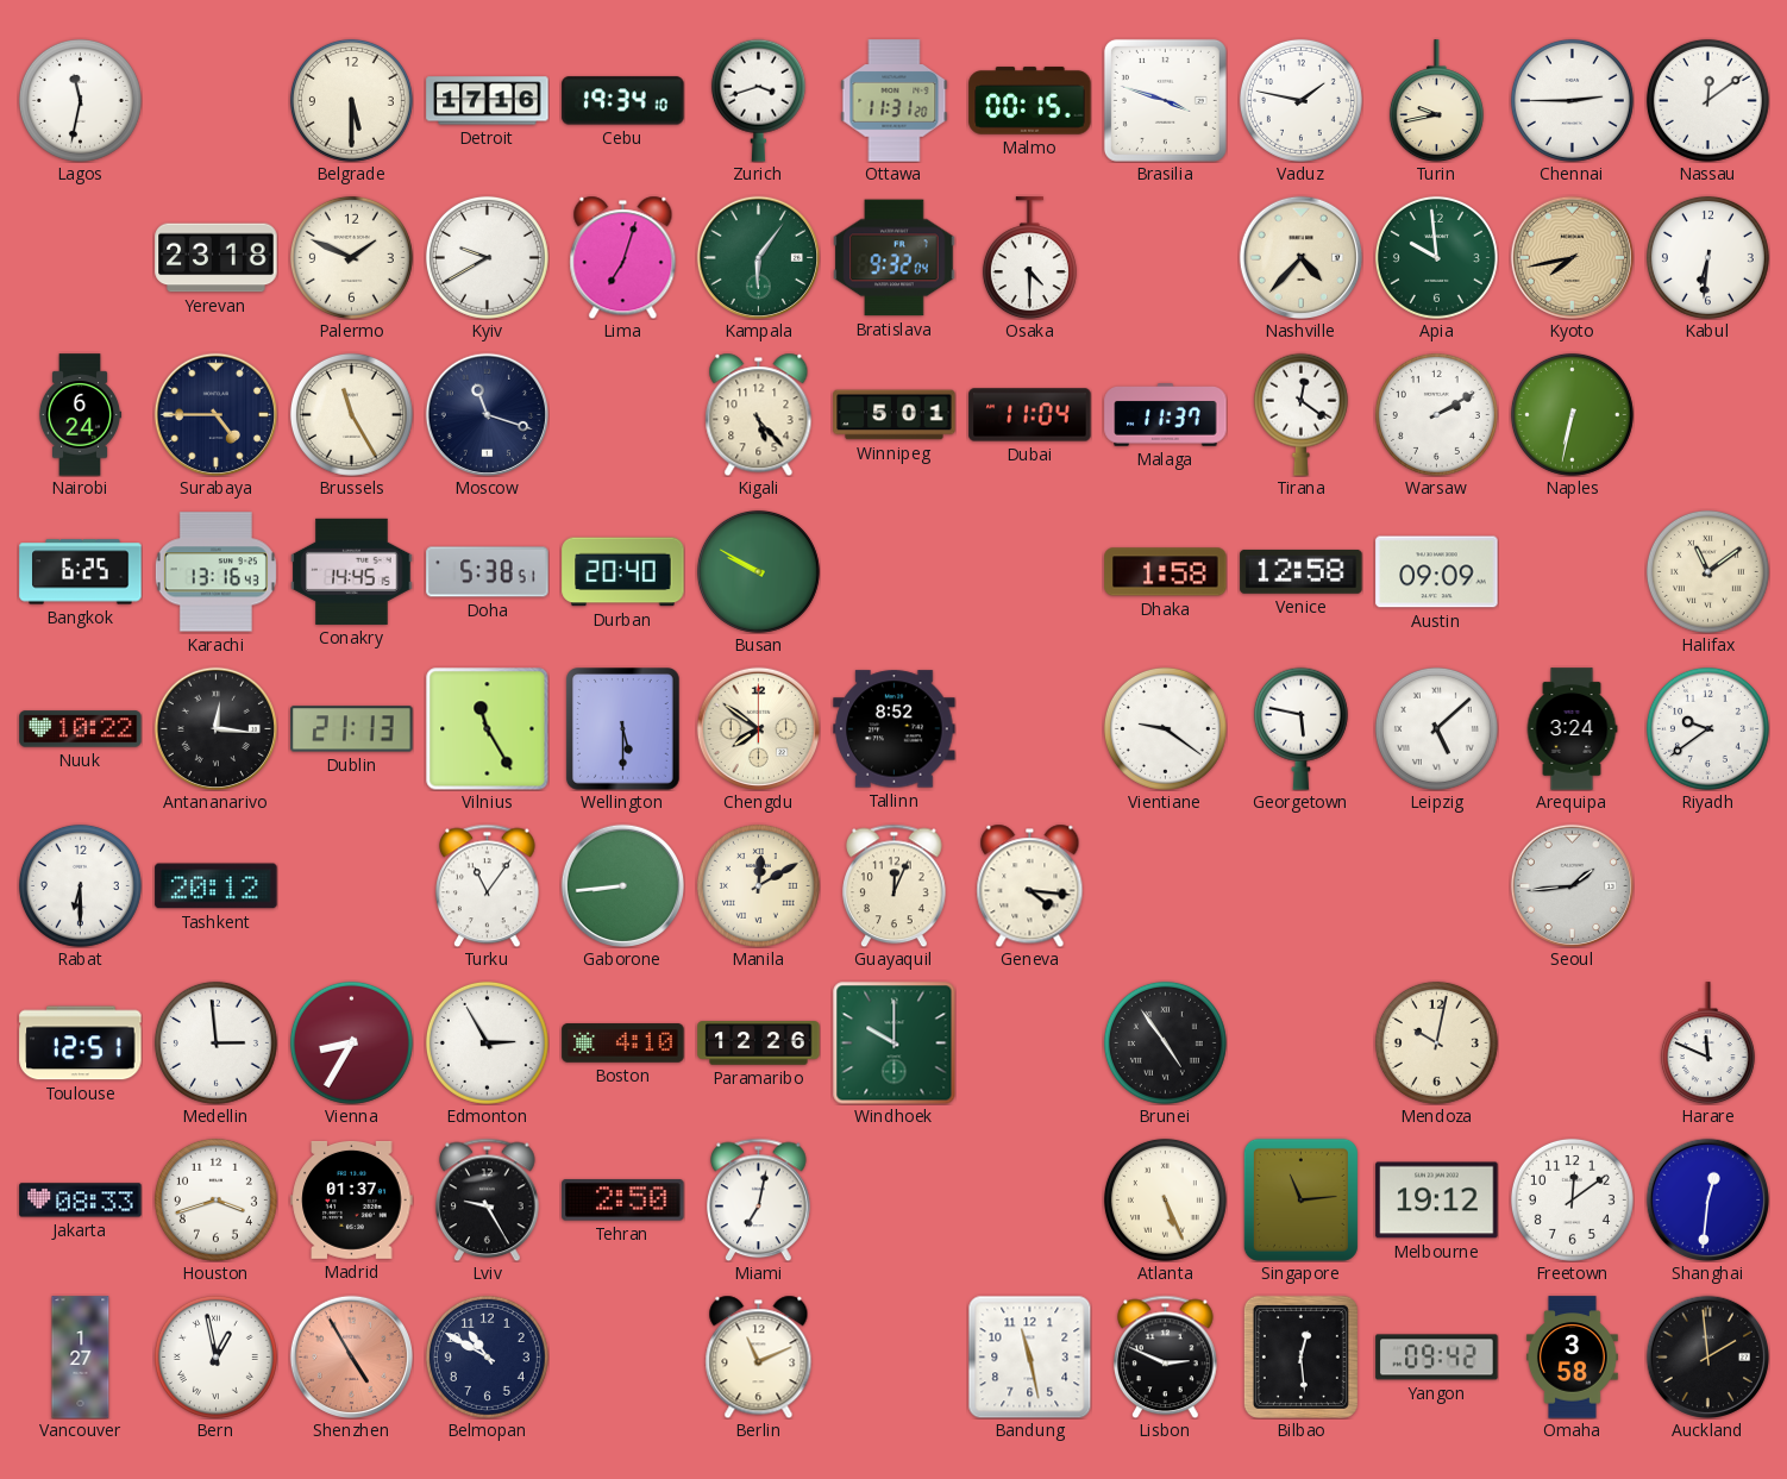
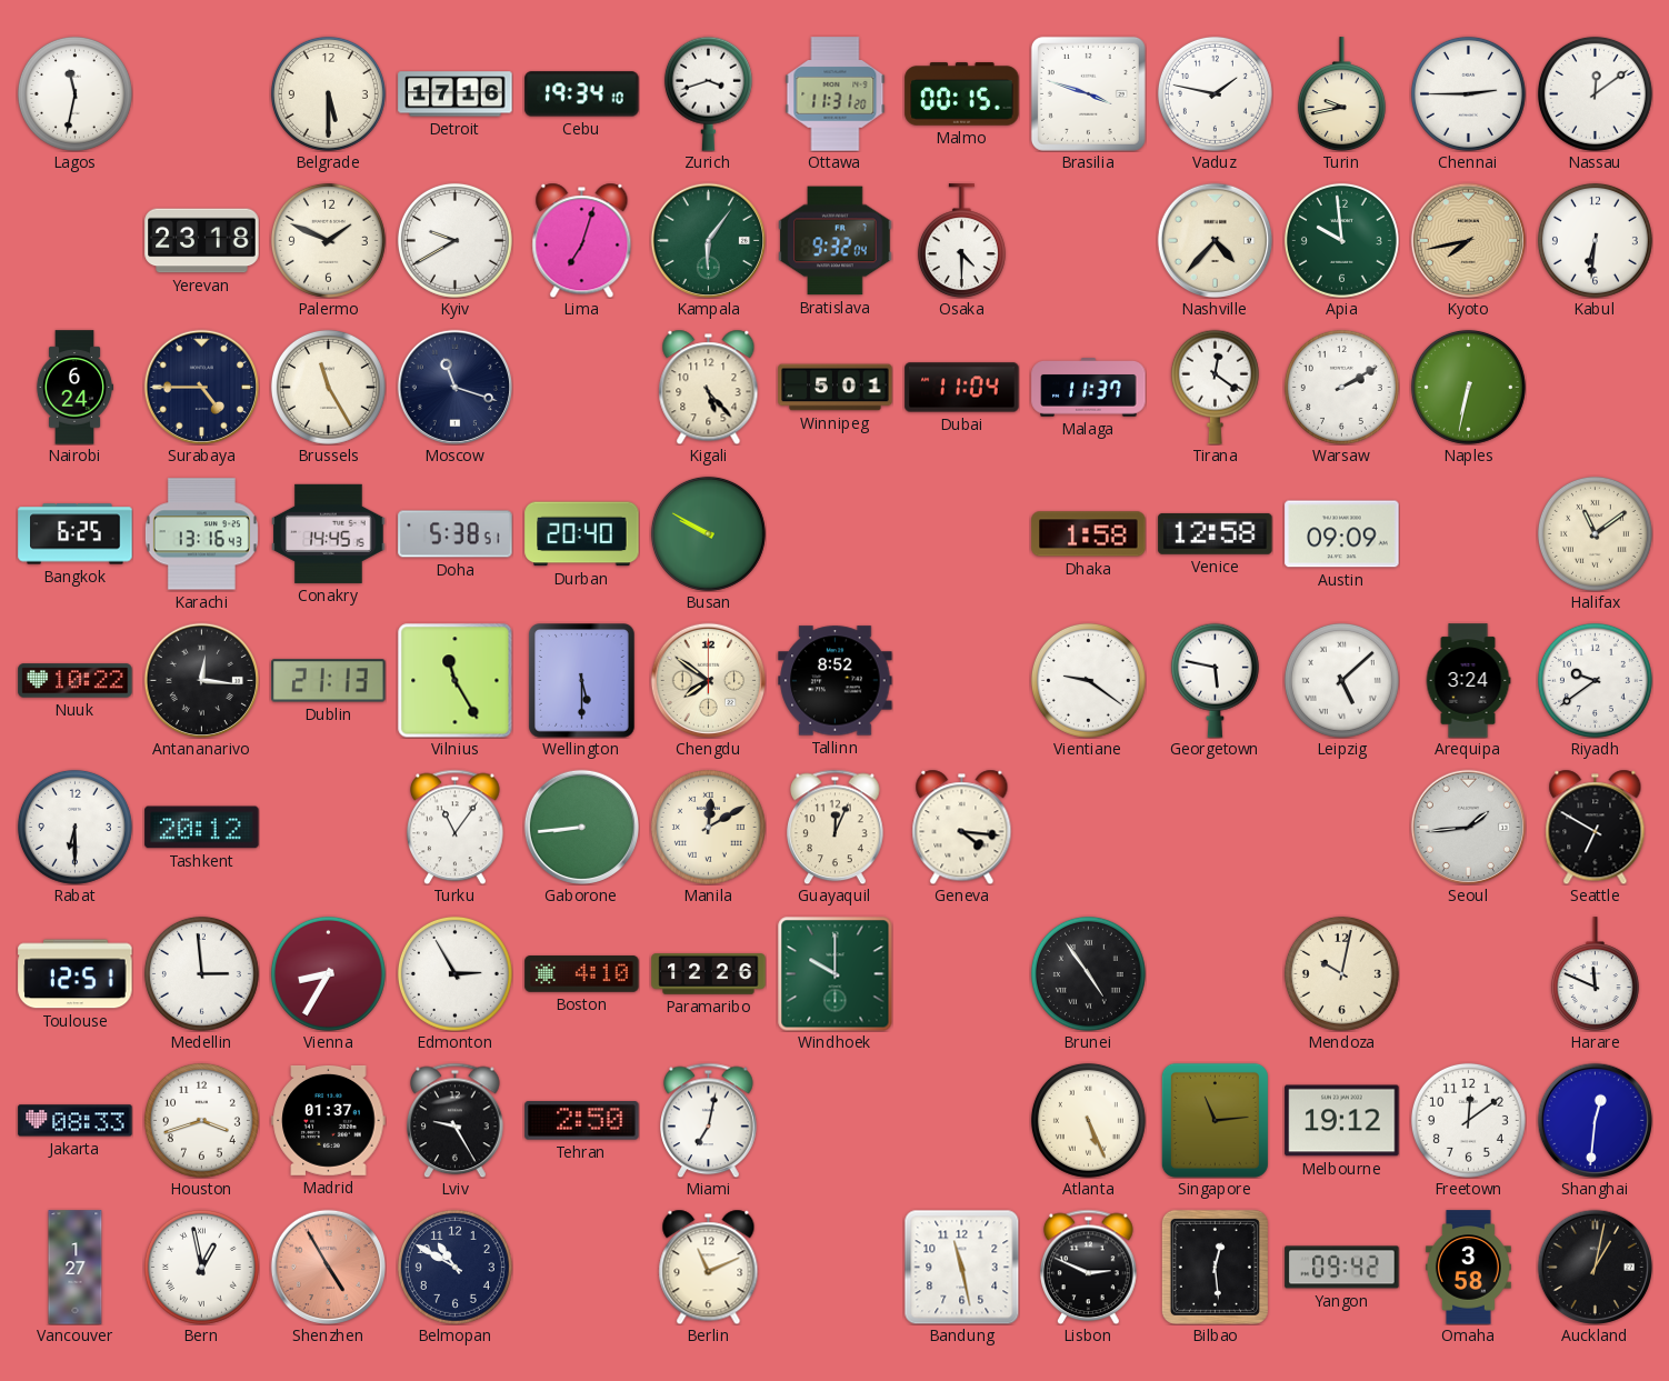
Seattle: none -> 6:50 (1596, 827)
Auckland: 1:59 -> 1:02 (1595, 1267)
